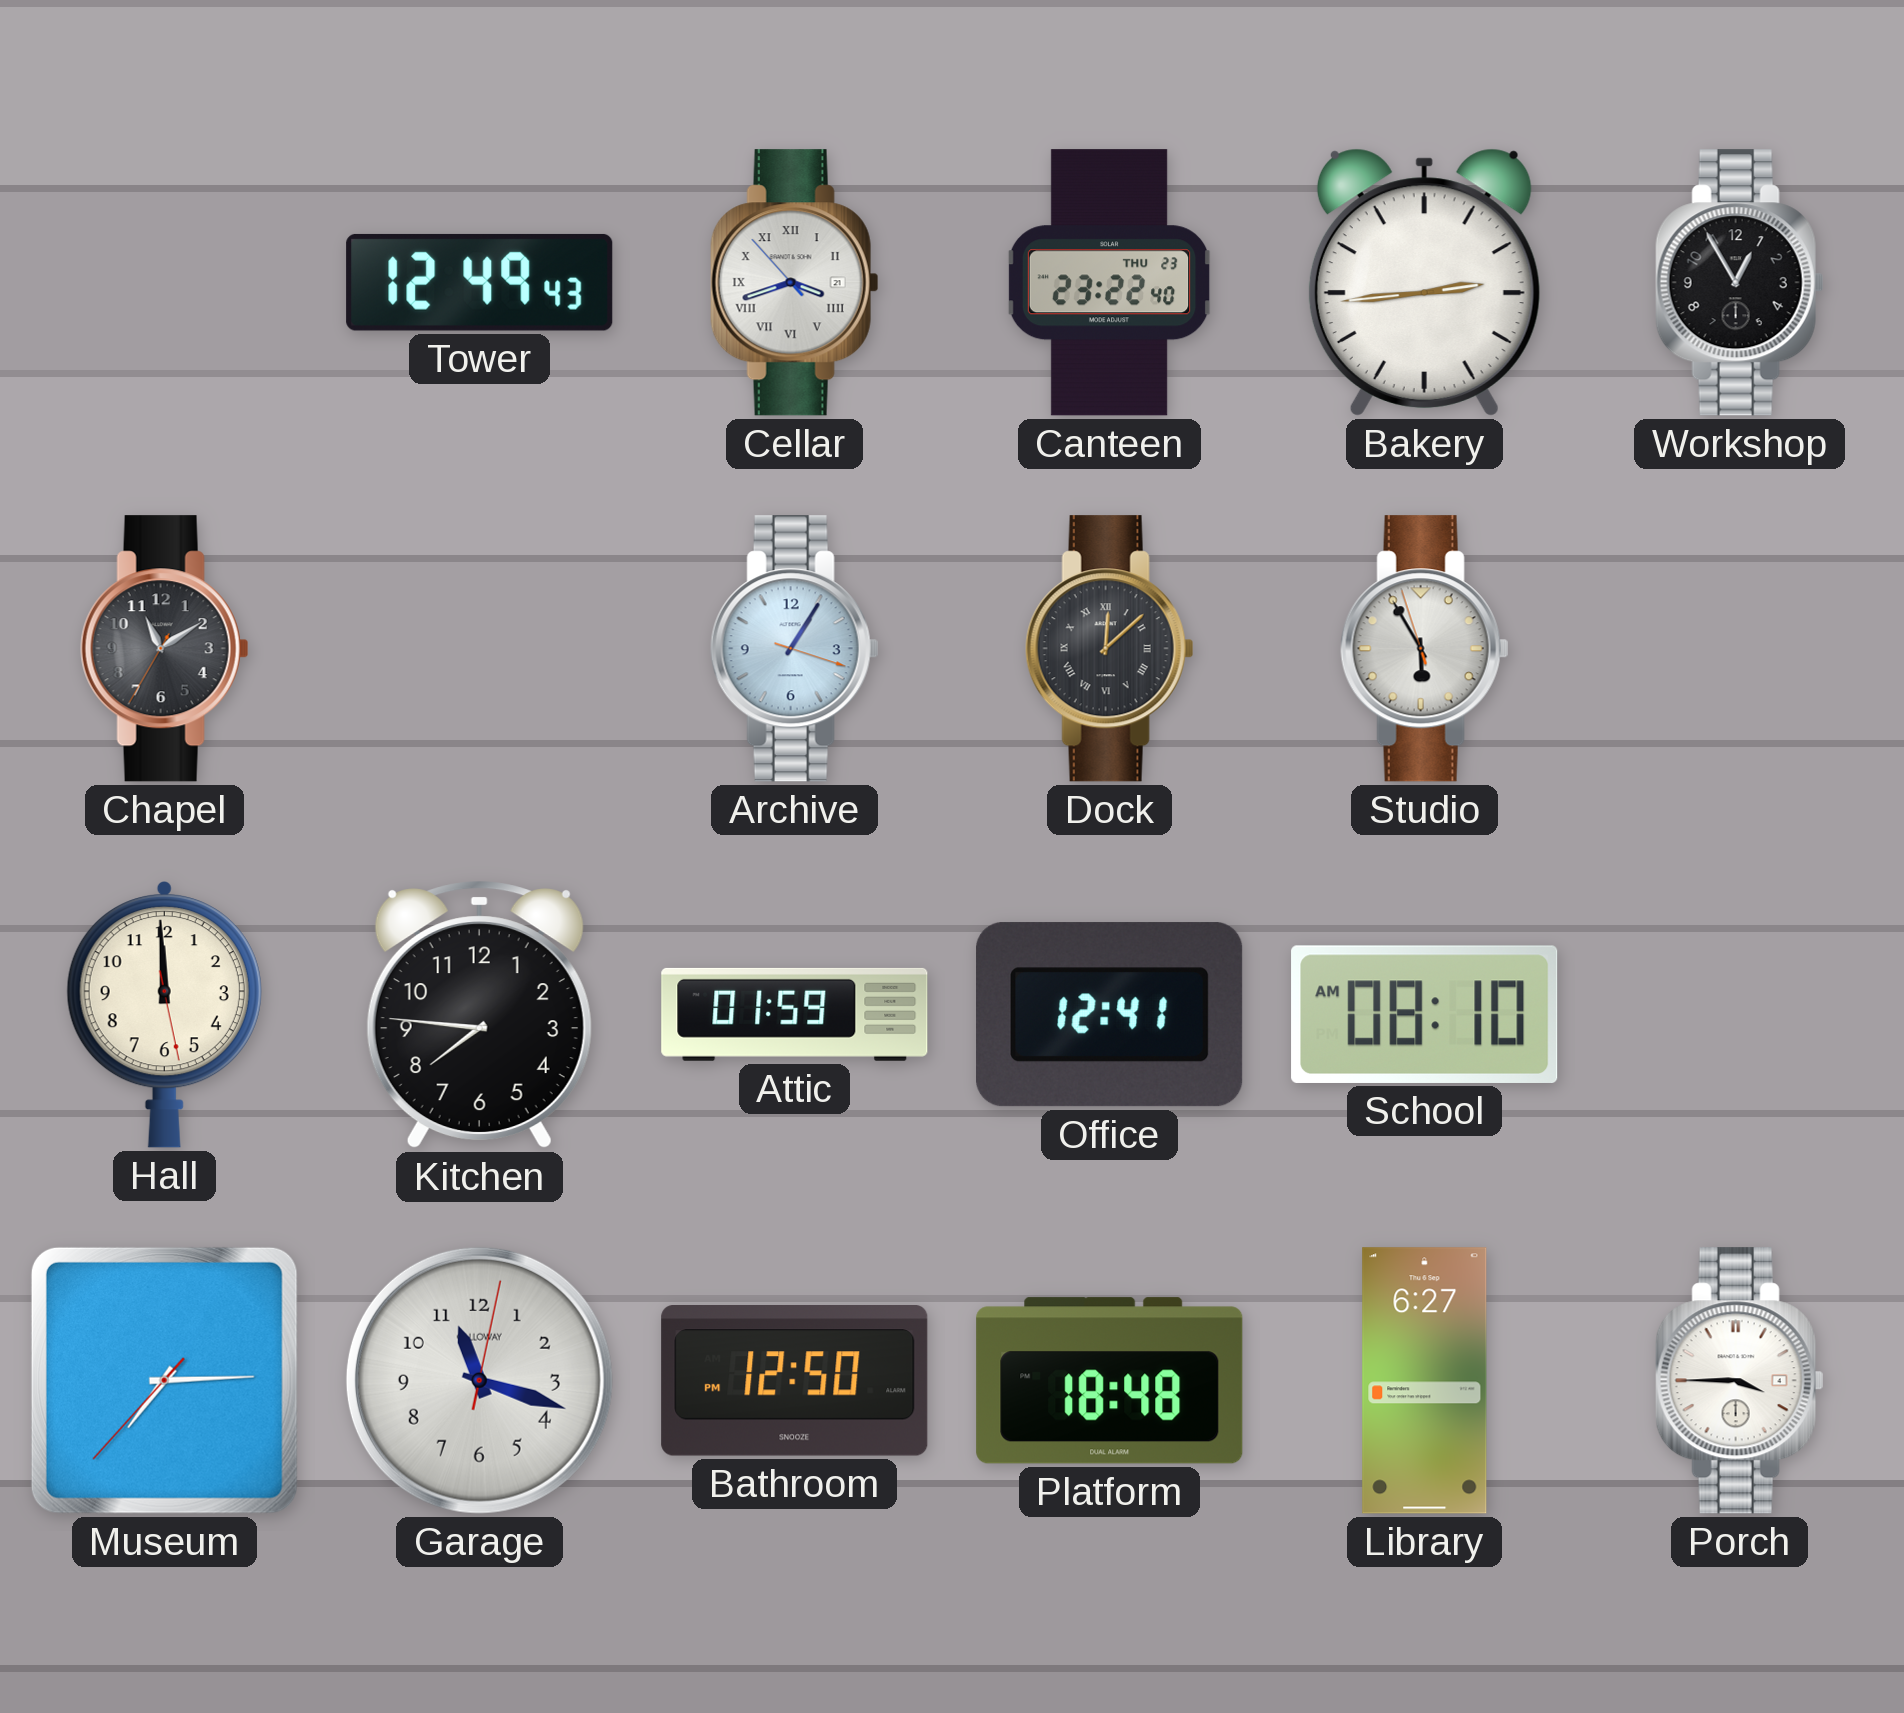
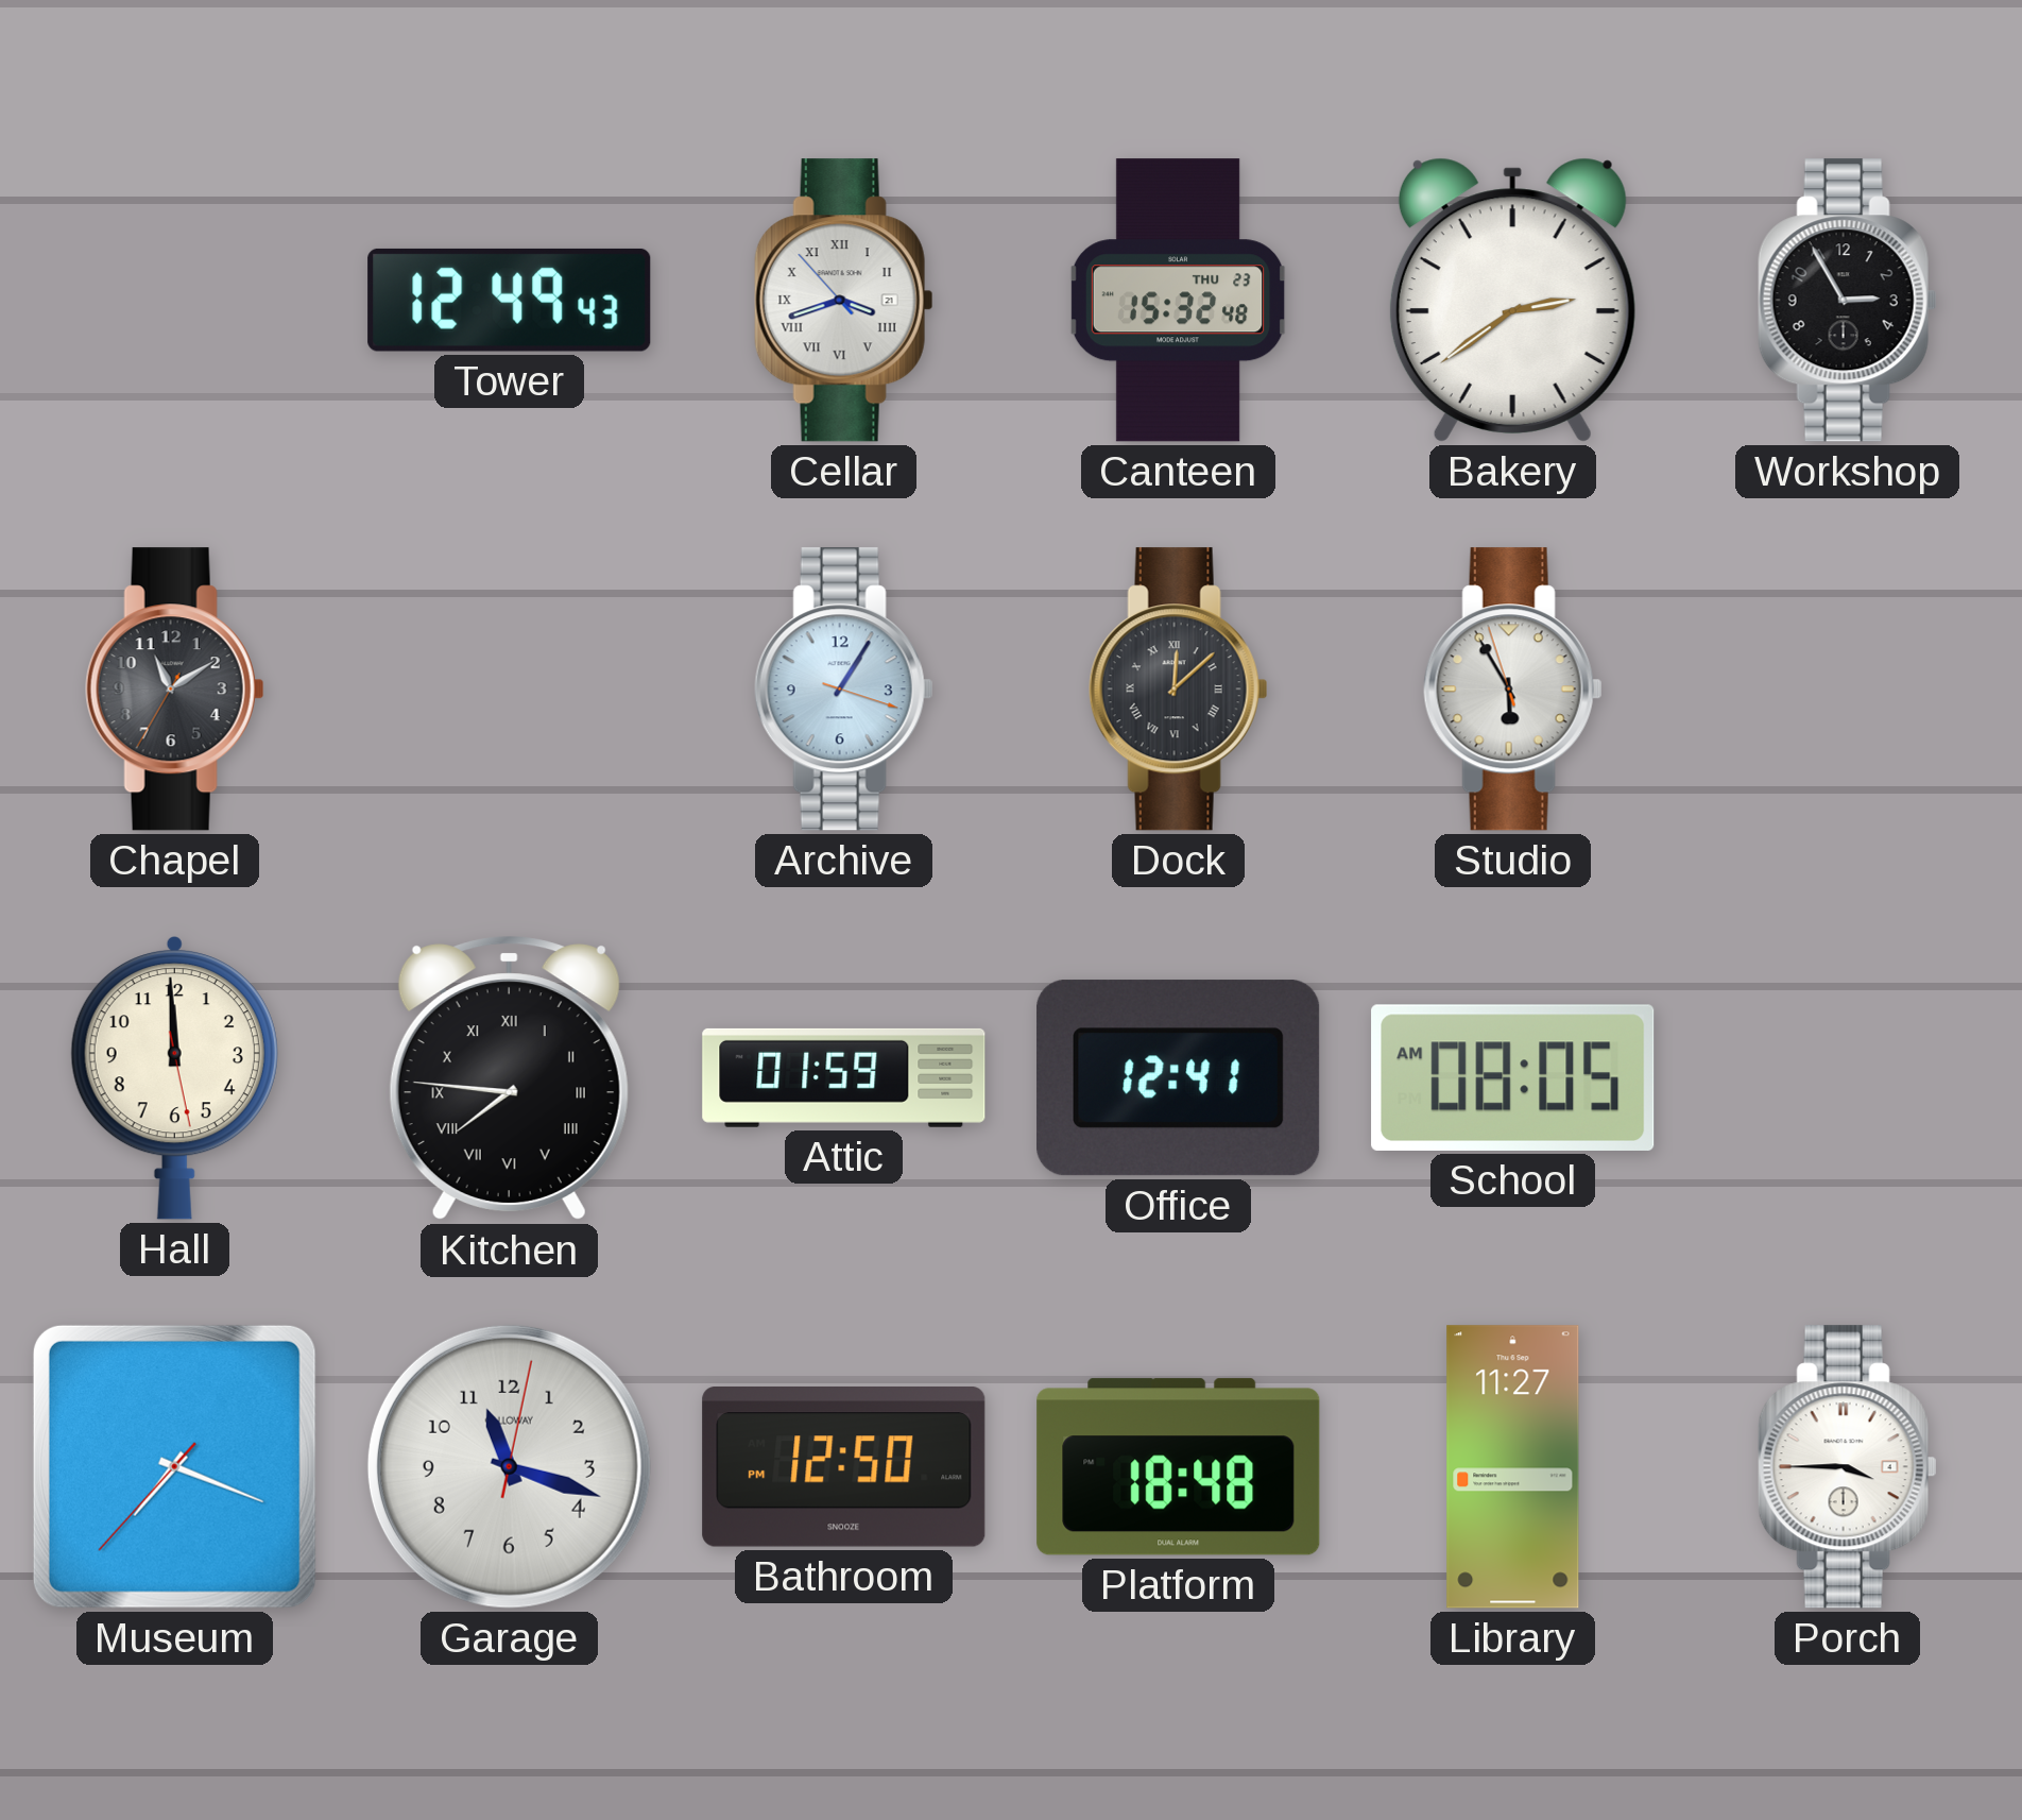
Canteen: 23:22 -> 15:32 (1178, 301)
Bakery: 2:44 -> 2:39 (1512, 300)
Workshop: 12:55 -> 2:55 (1847, 301)
Kitchen numerals: Arabic -> Roman (509, 1078)
School: 08:10 -> 08:05 (1513, 1077)
Museum: 7:14 -> 7:18 (174, 1466)
Library: 6:27 -> 11:27 (1513, 1467)
